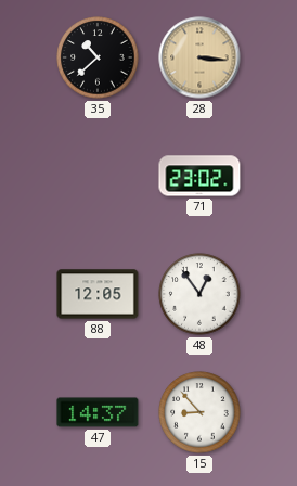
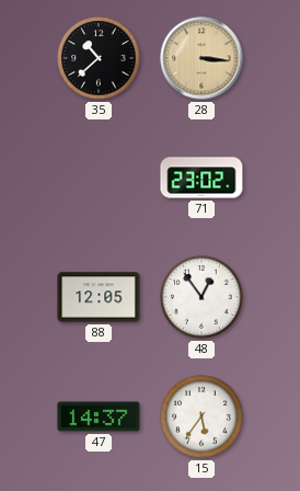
15: 8:53 -> 5:36 (201, 416)
